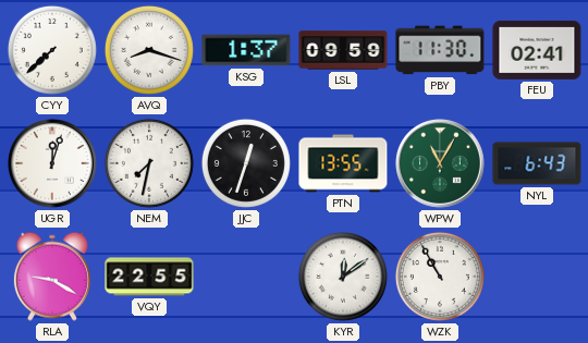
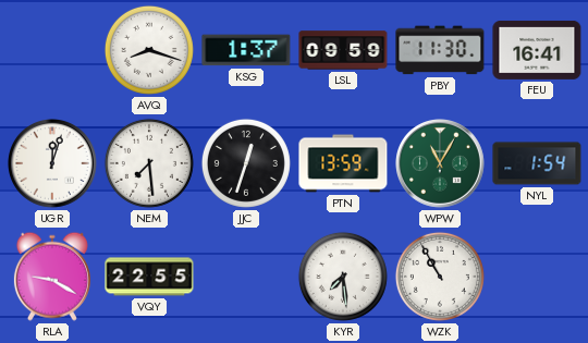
CYY: 7:38 -> none (52, 50)
FEU: 02:41 -> 16:41 (537, 50)
NEM: 7:32 -> 7:29 (149, 163)
PTN: 13:55 -> 13:59 (343, 163)
NYL: 6:43 -> 1:54 (537, 163)
KYR: 12:09 -> 7:29 (343, 277)
